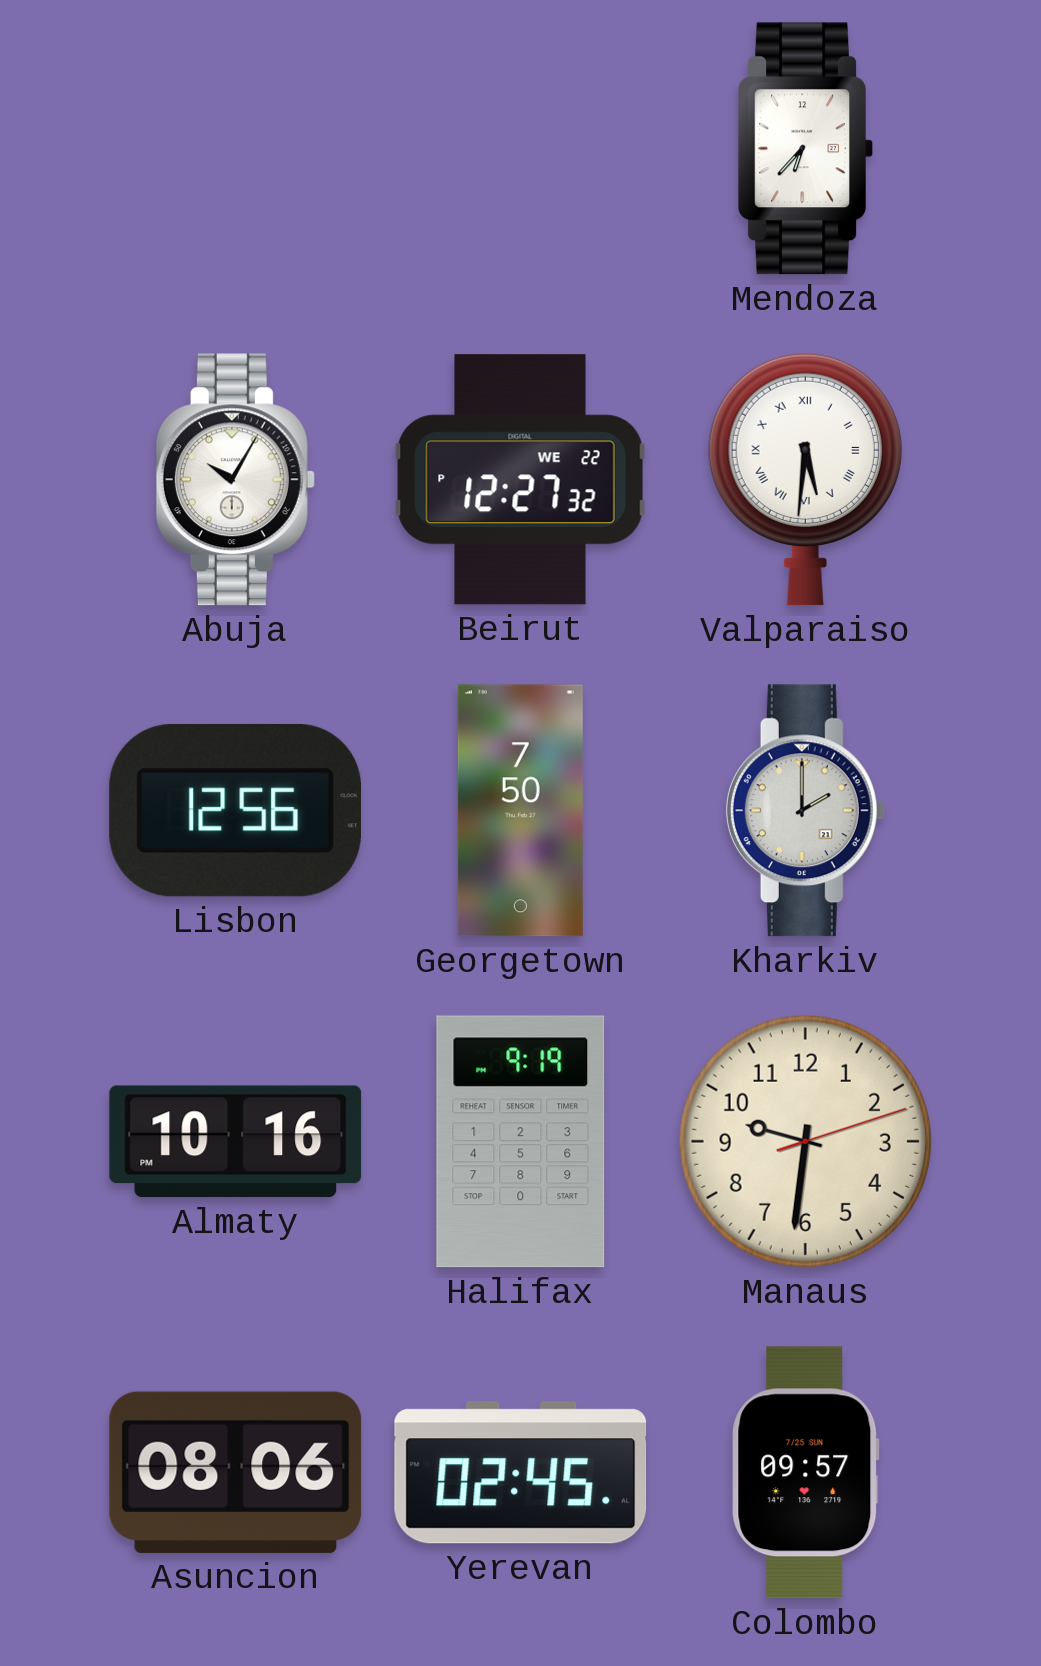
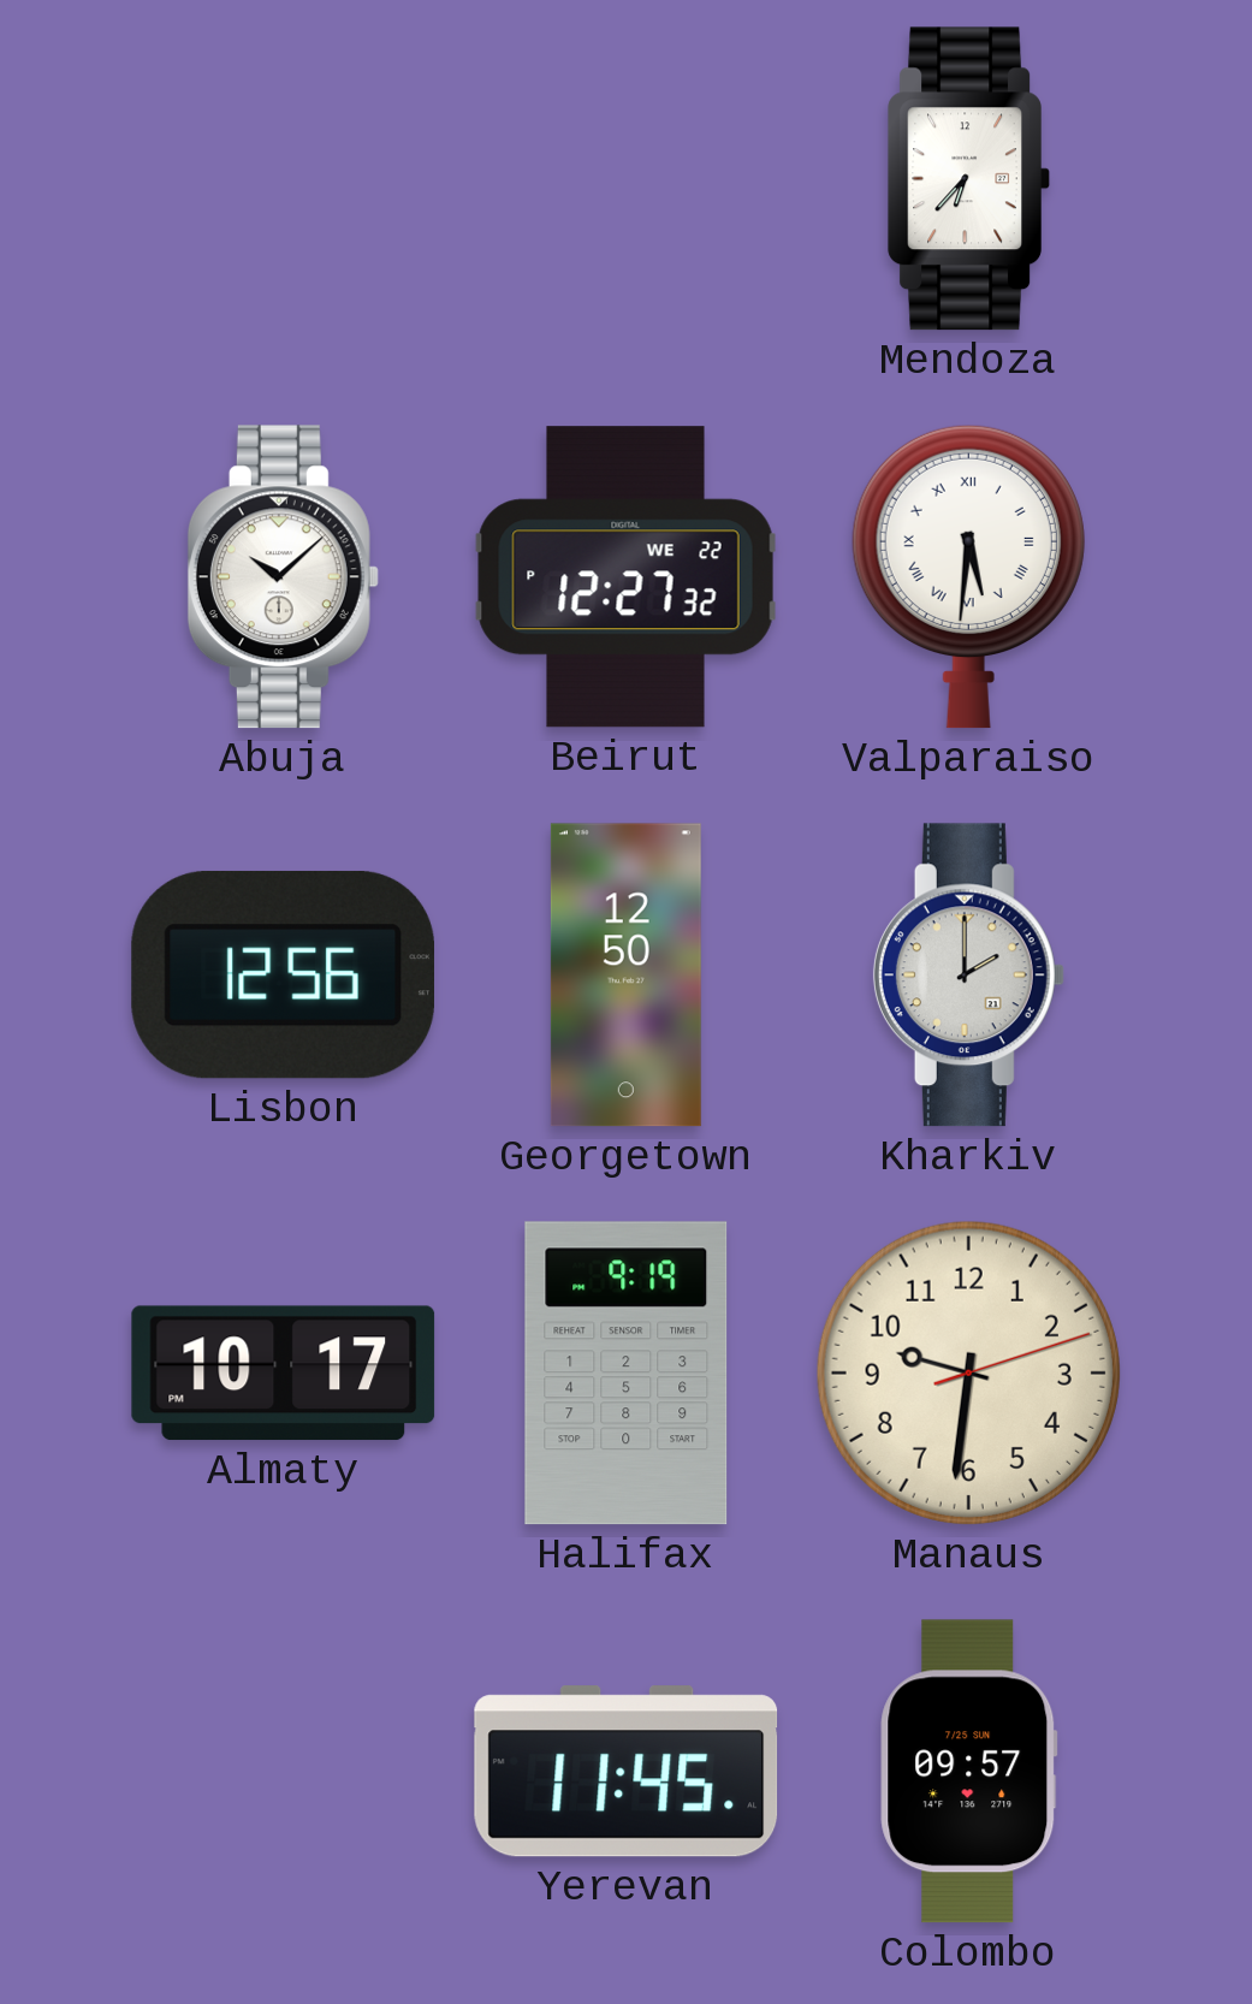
Abuja: 10:05 -> 10:08 (283, 577)
Georgetown: 7:50 -> 12:50 (625, 976)
Almaty: 10:16 -> 10:17 (284, 1374)
Asuncion: 08:06 -> none (236, 1472)
Yerevan: 02:45 -> 11:45 (627, 1772)
